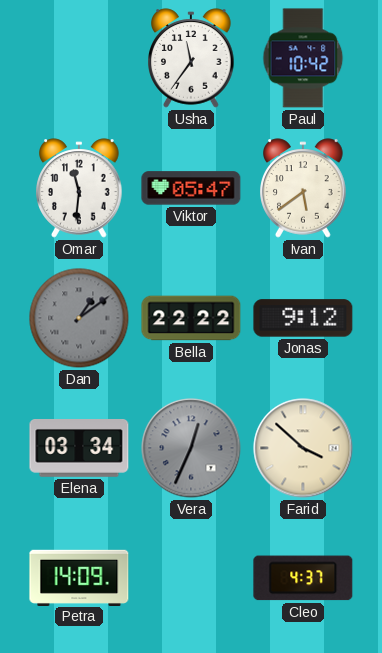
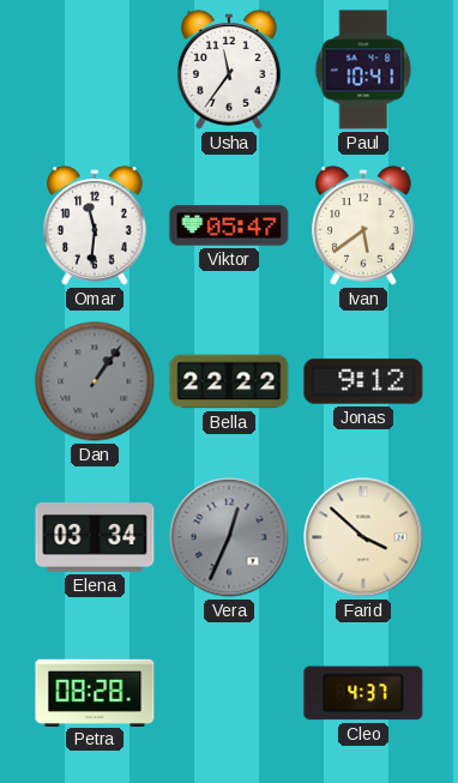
Paul: 10:42 -> 10:41 (363, 70)
Dan: 1:09 -> 1:06 (95, 381)
Petra: 14:09 -> 08:28 (95, 692)
